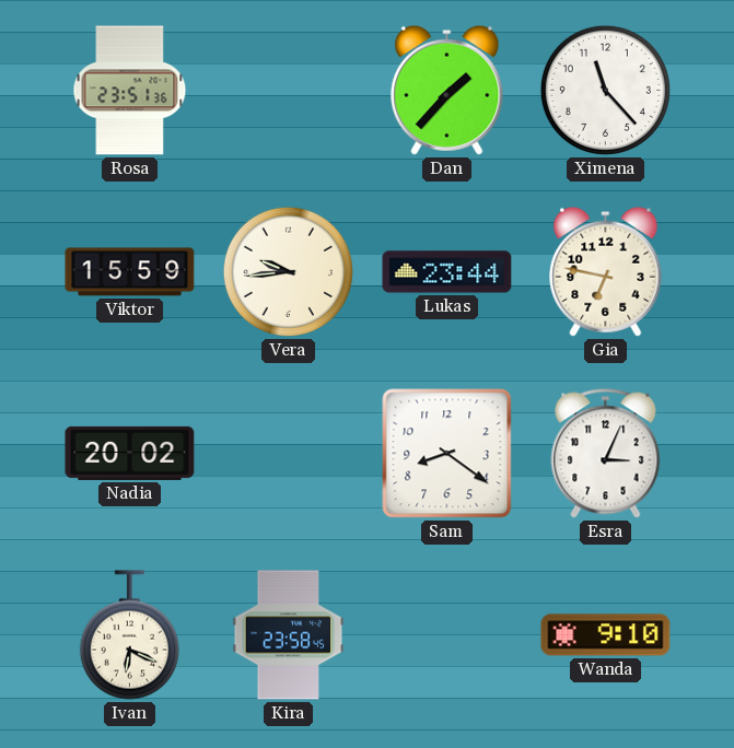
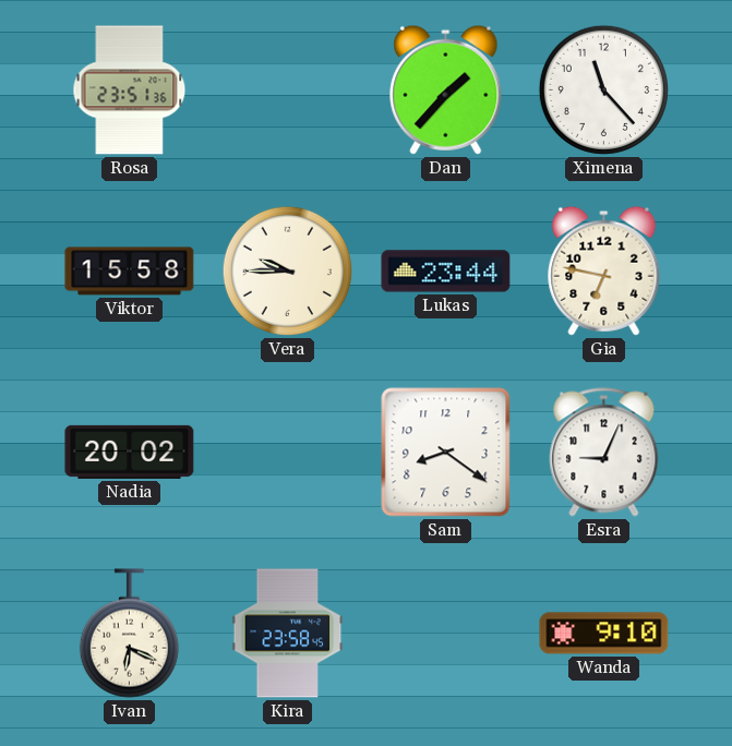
Viktor: 15:59 -> 15:58 (130, 272)
Vera: 9:44 -> 9:45 (287, 270)
Esra: 3:04 -> 9:04 (604, 453)
